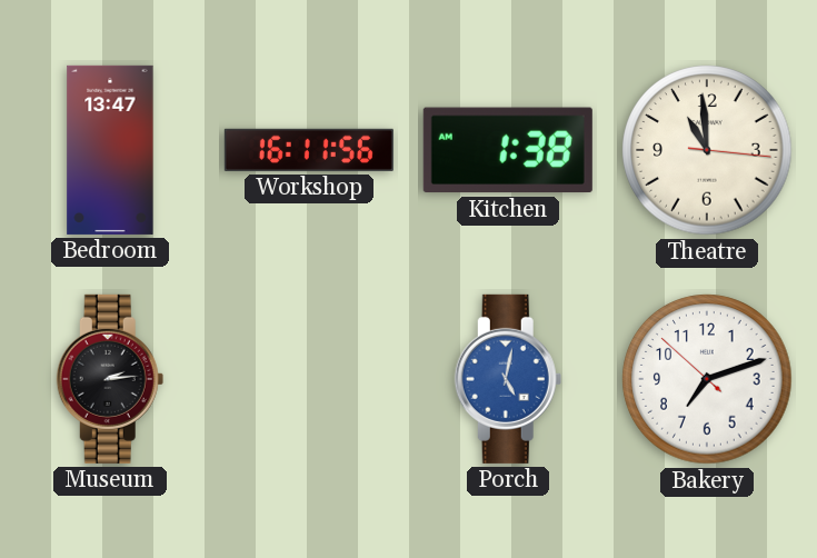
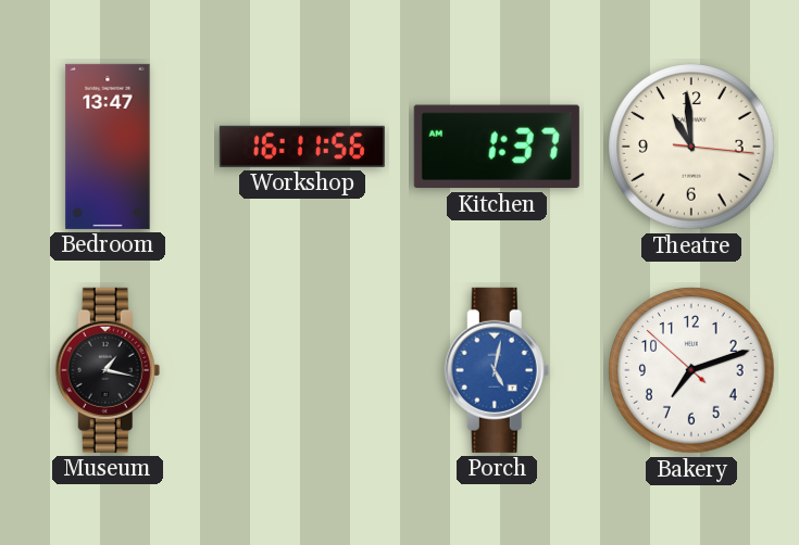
Kitchen: 1:38 -> 1:37 (497, 147)
Museum: 2:14 -> 1:17 (108, 370)
